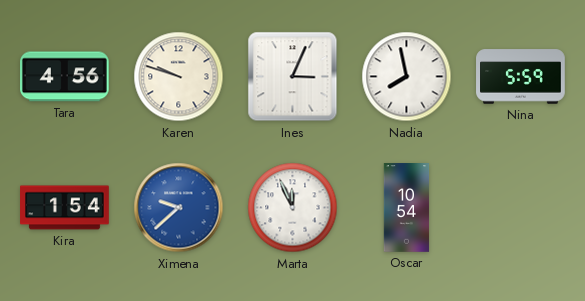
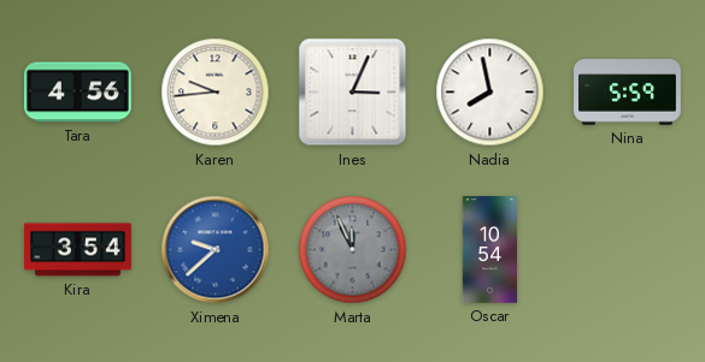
Karen: 9:48 -> 9:44 (216, 93)
Kira: 1:54 -> 3:54 (78, 250)
Marta dial: white -> grey (353, 250)
